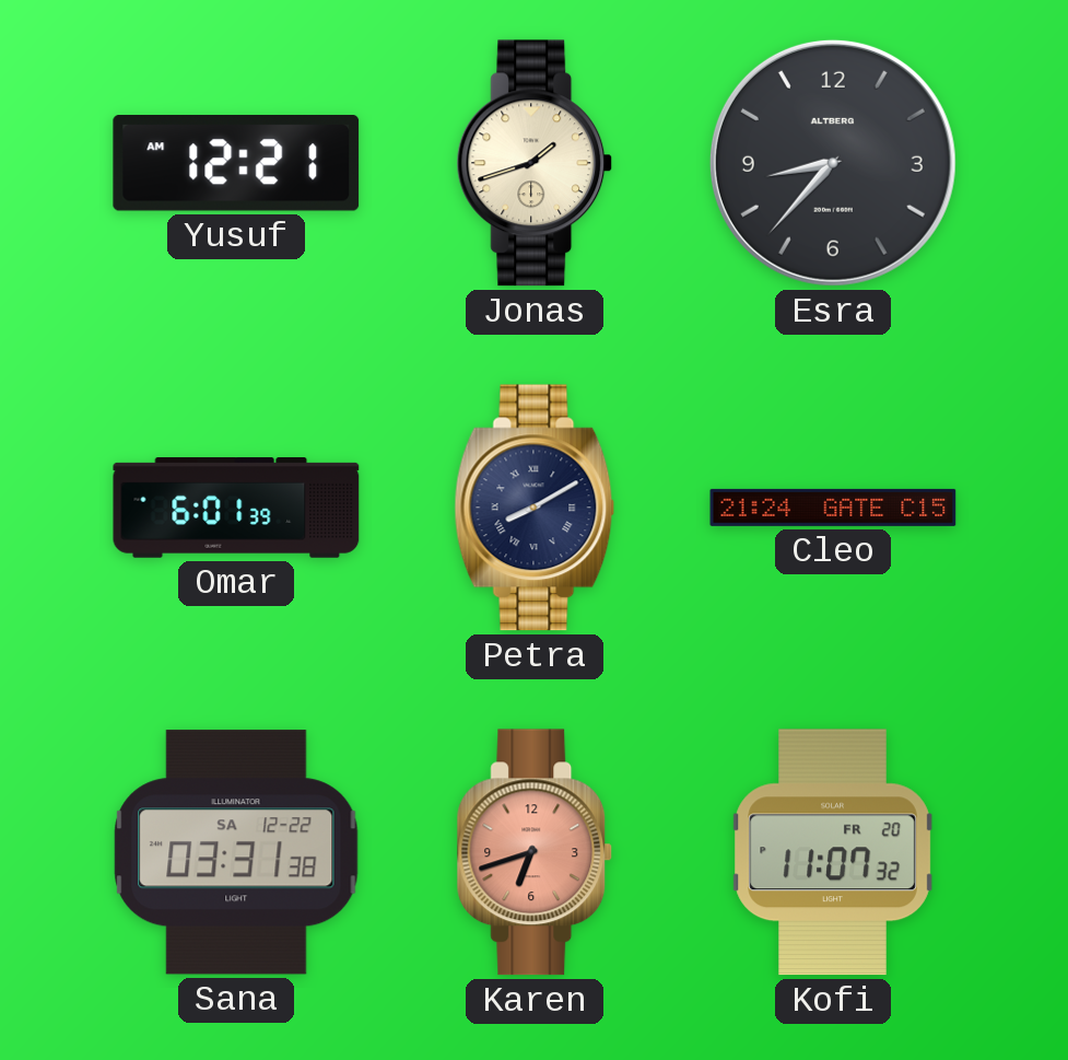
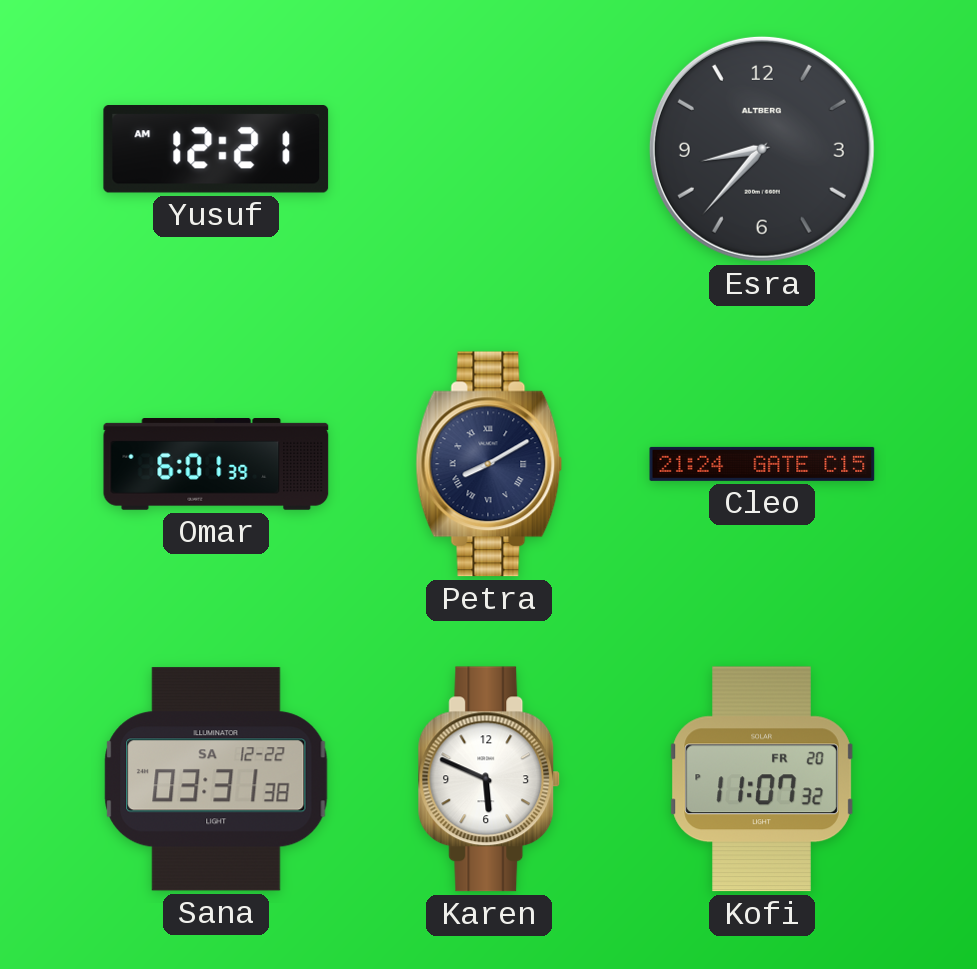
Jonas: 1:42 -> none (535, 163)
Karen: 6:42 -> 5:49 (489, 779)
Karen dial: salmon -> white (489, 779)
